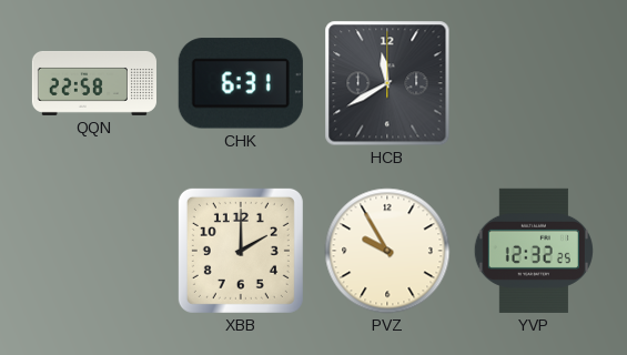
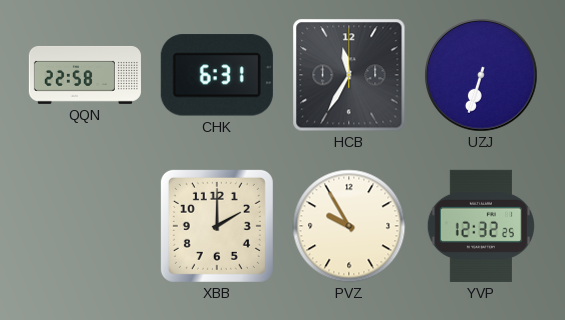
HCB: 11:40 -> 11:35 (349, 75)
UZJ: none -> 6:33 (481, 75)
